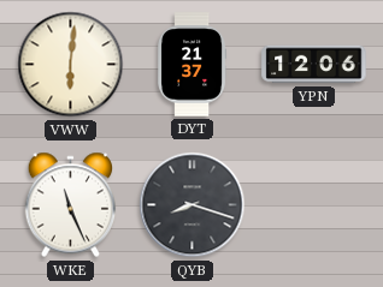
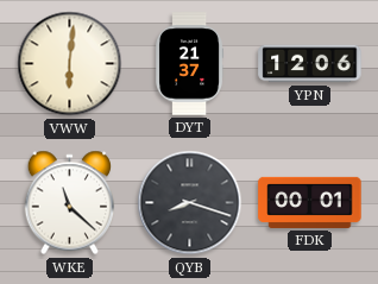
WKE: 11:26 -> 11:22 (70, 203)
FDK: none -> 00:01 (310, 202)
